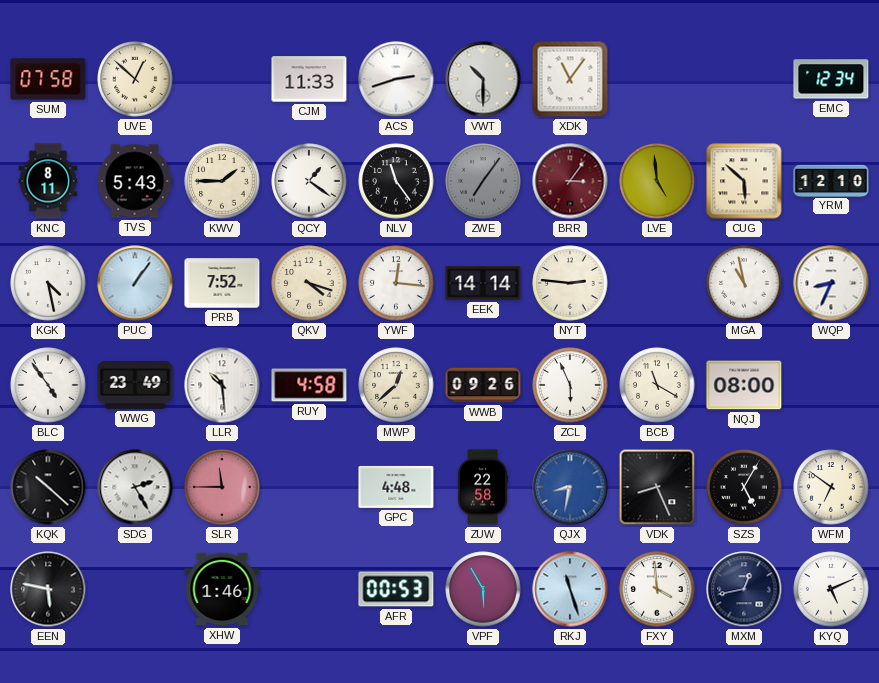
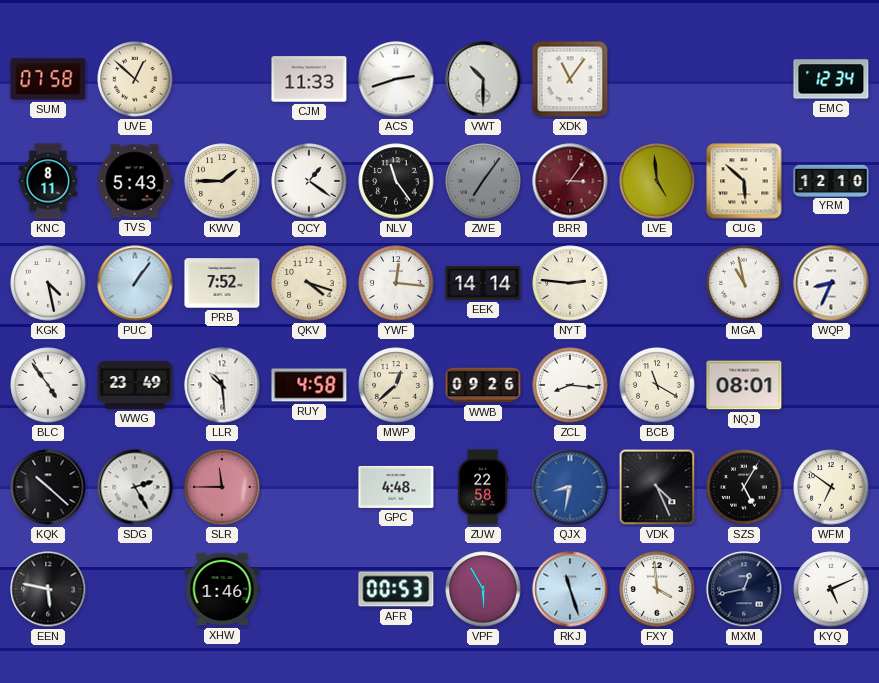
ZCL: 5:56 -> 8:16 (570, 385)
NQJ: 08:00 -> 08:01 (744, 385)
VDK: 8:26 -> 4:26 (657, 487)
